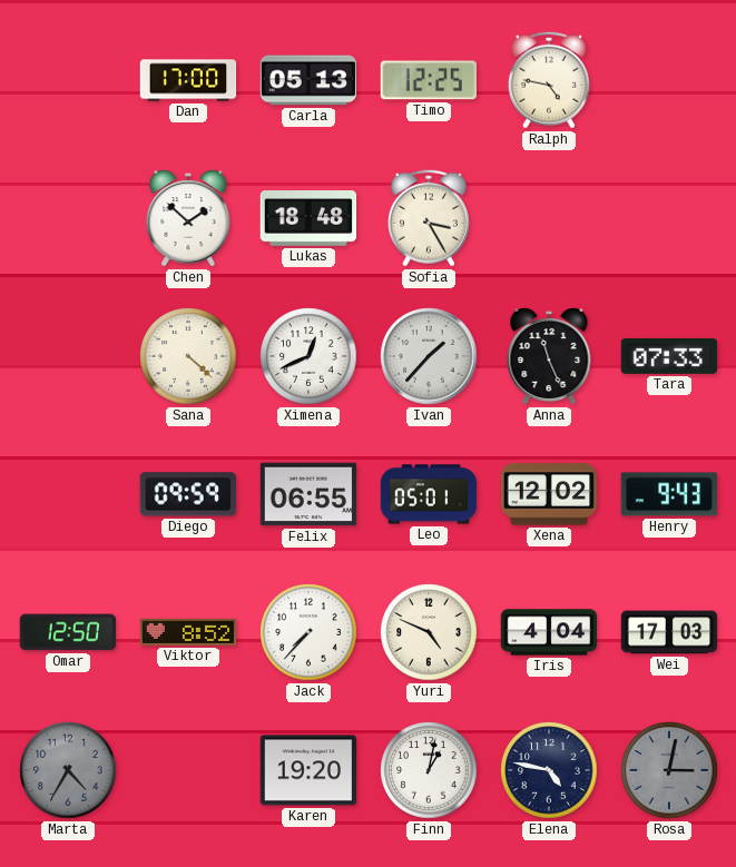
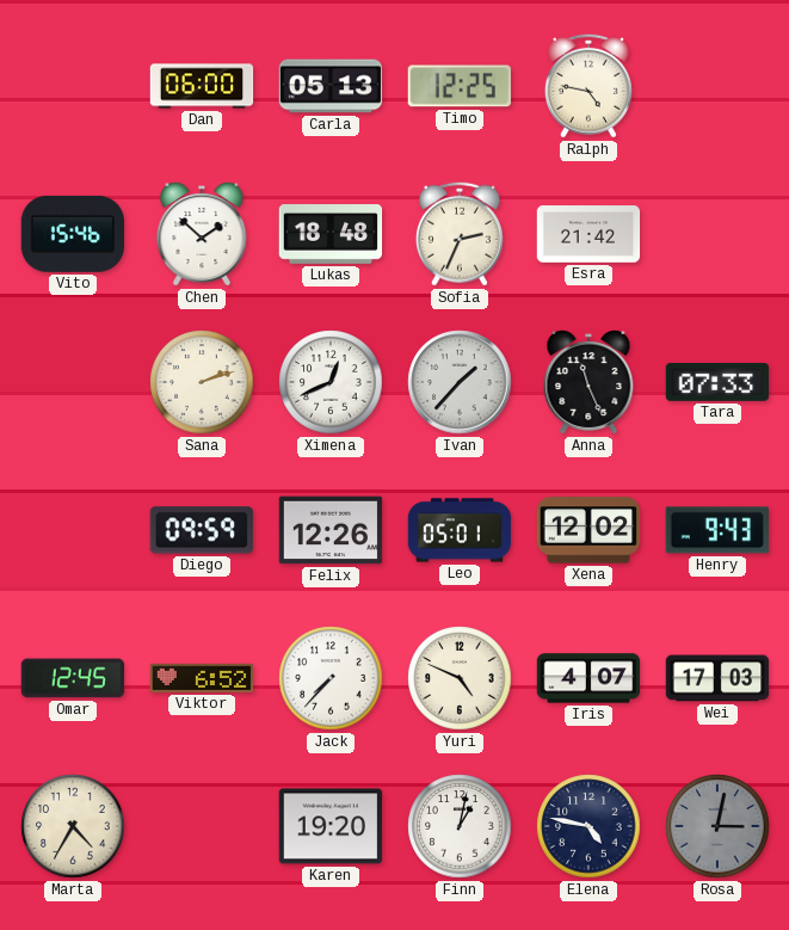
Dan: 17:00 -> 06:00 (202, 86)
Vito: none -> 15:46 (72, 234)
Sofia: 3:25 -> 2:34 (460, 234)
Esra: none -> 21:42 (588, 234)
Sana: 4:22 -> 2:12 (202, 382)
Felix: 06:55 -> 12:26 (331, 530)
Omar: 12:50 -> 12:45 (73, 678)
Viktor: 8:52 -> 6:52 (202, 678)
Iris: 4:04 -> 4:07 (588, 678)
Marta dial: grey -> cream (73, 826)
